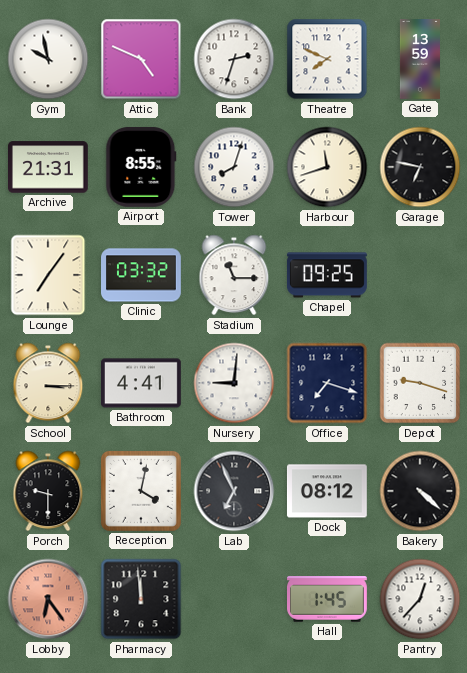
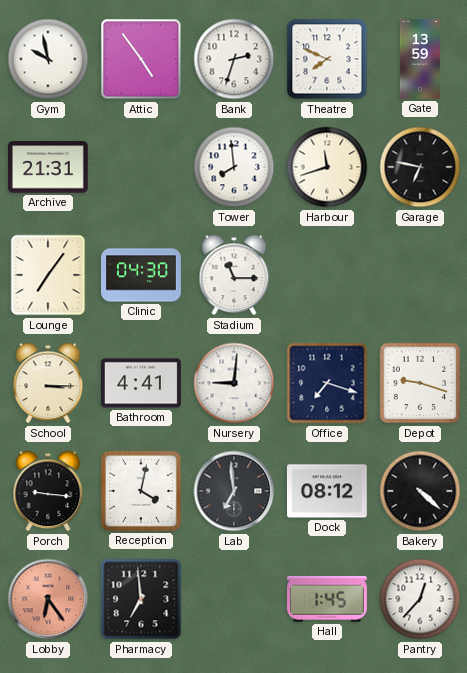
Attic: 4:49 -> 4:54 (141, 59)
Airport: 8:55 -> none (141, 167)
Tower: 8:03 -> 7:59 (234, 167)
Clinic: 03:32 -> 04:30 (142, 275)
Chapel: 09:25 -> none (327, 275)
Porch: 9:30 -> 9:16 (48, 491)
Lab: 6:56 -> 6:59 (234, 491)
Pharmacy: 11:59 -> 6:59 (141, 599)
